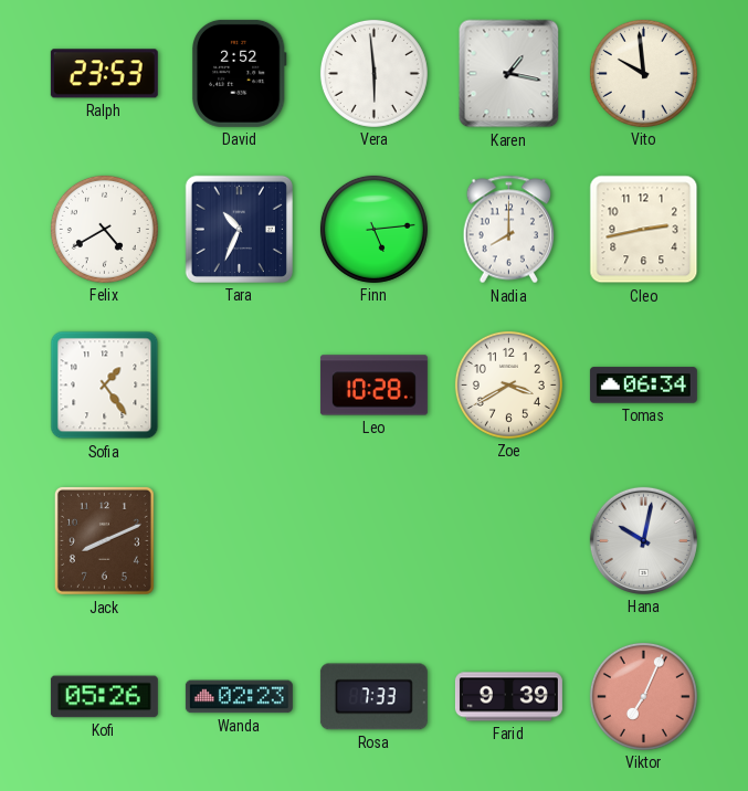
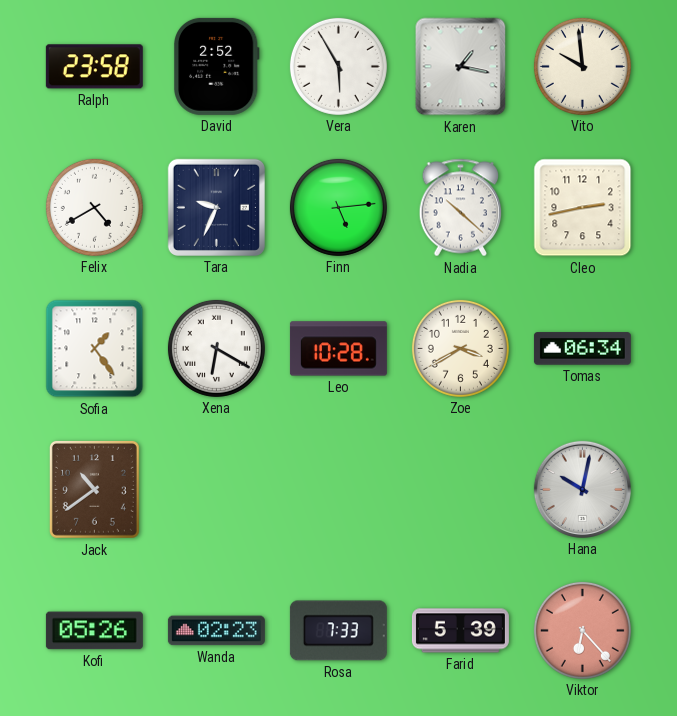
Ralph: 23:53 -> 23:58 (94, 67)
Vera: 5:59 -> 5:55 (338, 66)
Tara: 10:34 -> 9:34 (216, 207)
Nadia: 8:00 -> 10:22 (461, 208)
Xena: none -> 6:20 (216, 348)
Jack: 8:11 -> 10:39 (94, 489)
Farid: 9:39 -> 5:39 (460, 631)
Viktor: 7:04 -> 6:23 (582, 630)
